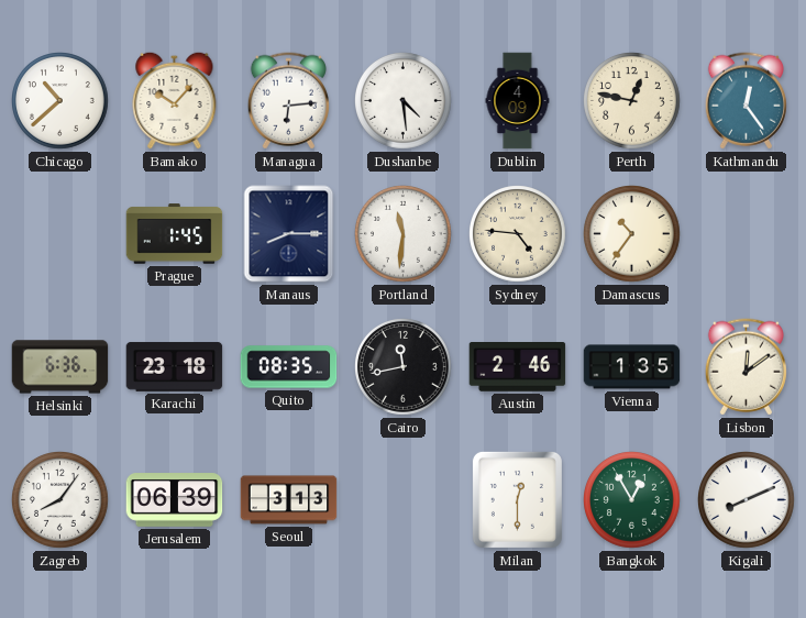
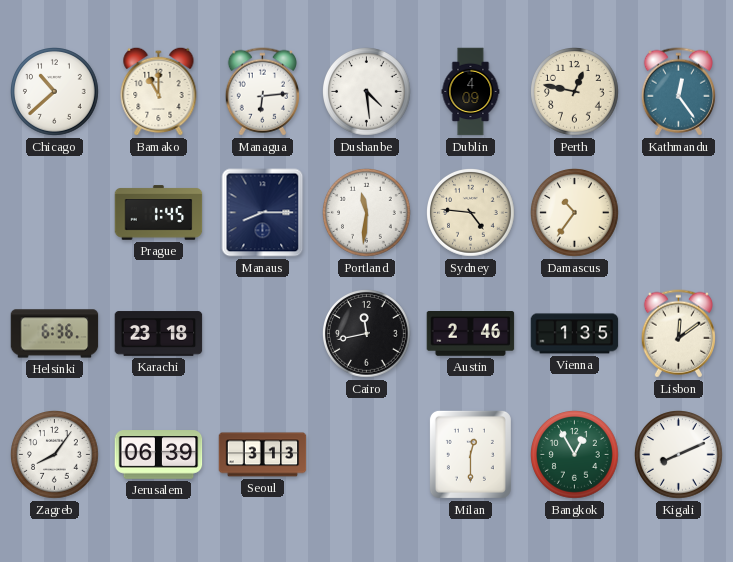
Bamako: 10:07 -> 11:00 (159, 91)
Quito: 08:35 -> none (289, 367)
